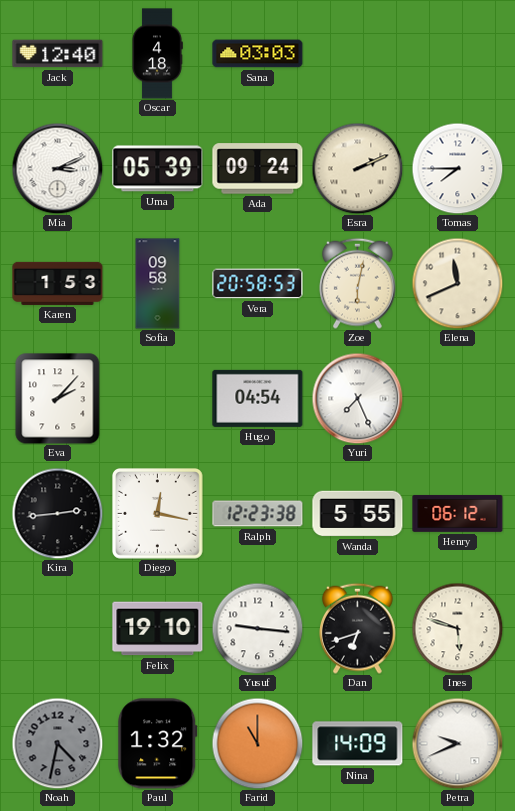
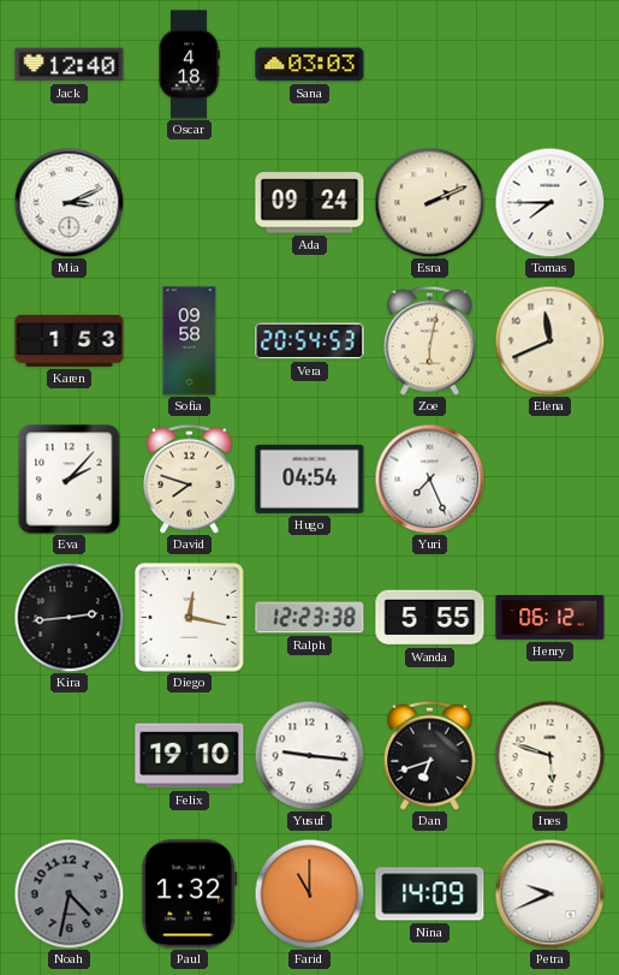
Uma: 05:39 -> none (158, 169)
Vera: 20:58 -> 20:54 (310, 341)
David: none -> 7:48 (190, 478)
